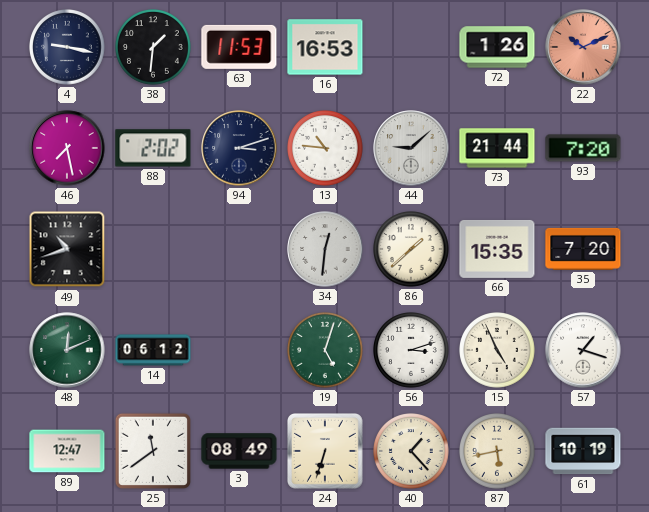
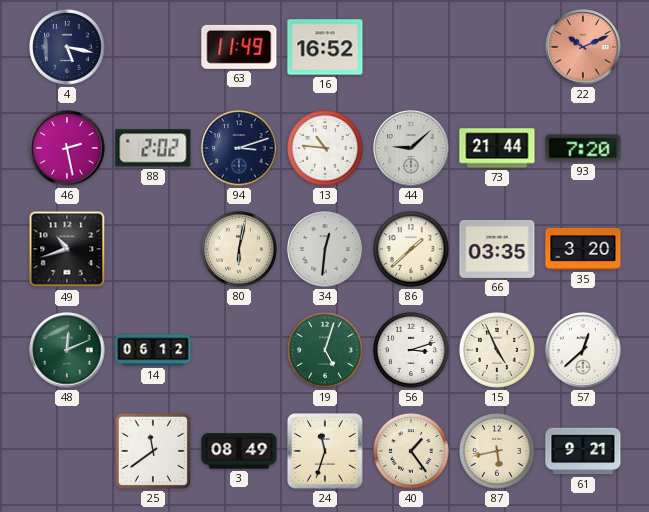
4: 9:17 -> 5:17 (68, 48)
38: 1:31 -> none (154, 48)
63: 11:53 -> 11:49 (239, 47)
16: 16:53 -> 16:52 (325, 47)
72: 1:26 -> none (497, 47)
46: 7:28 -> 2:28 (67, 148)
80: none -> 6:02 (240, 250)
66: 15:35 -> 03:35 (497, 249)
35: 7:20 -> 3:20 (583, 249)
57: 1:18 -> 12:38 (583, 350)
89: 12:47 -> none (67, 451)
24: 6:33 -> 11:33 (326, 452)
40: 1:23 -> 1:24 (412, 452)
61: 10:19 -> 9:21 (583, 451)
